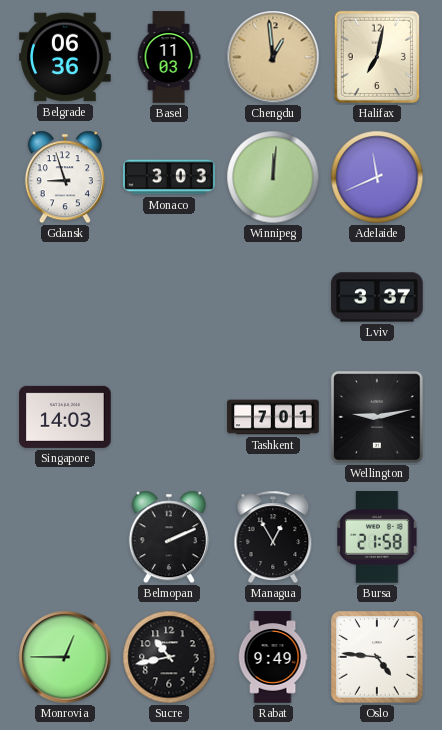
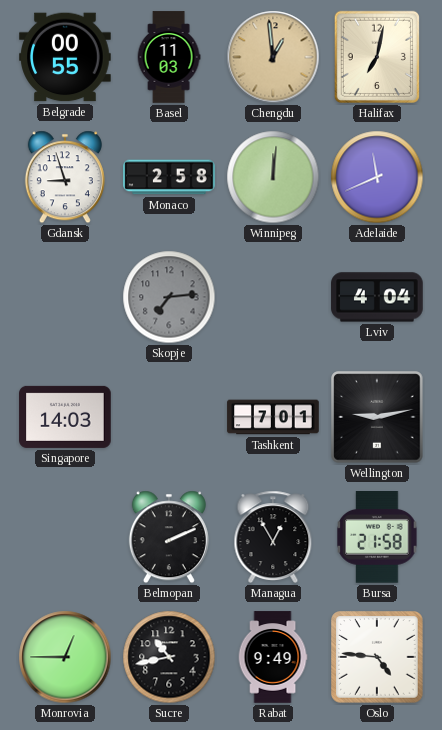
Belgrade: 06:36 -> 00:55 (65, 57)
Monaco: 3:03 -> 2:58 (169, 177)
Skopje: none -> 7:14 (169, 297)
Lviv: 3:37 -> 4:04 (377, 297)
